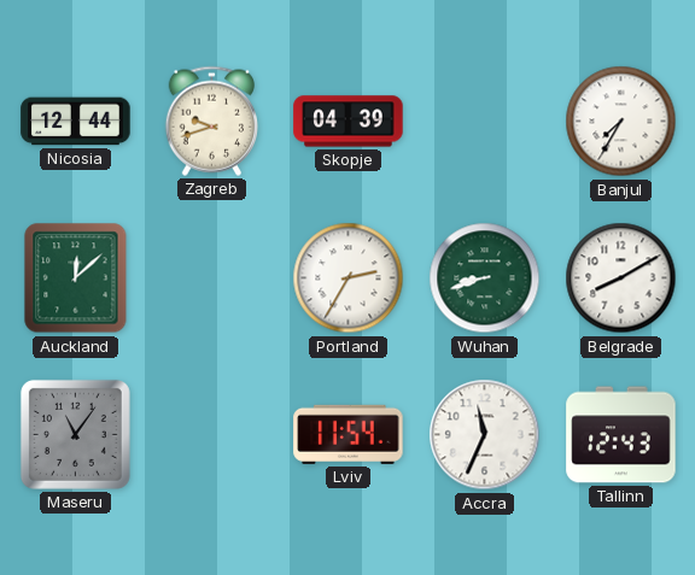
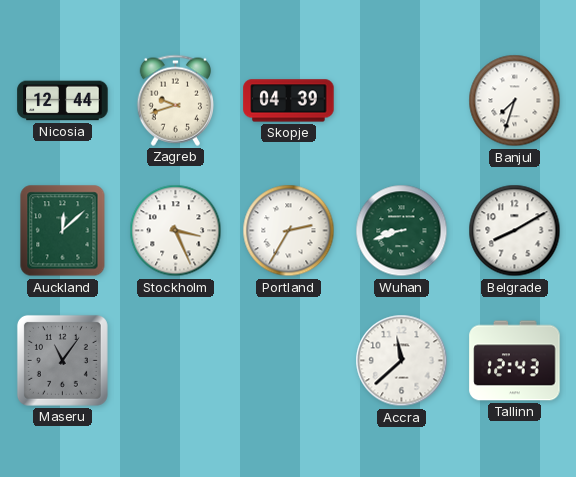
Banjul: 7:35 -> 7:33 (515, 101)
Stockholm: none -> 3:26 (176, 231)
Lviv: 11:54 -> none (349, 434)
Accra: 11:34 -> 11:38 (402, 361)
